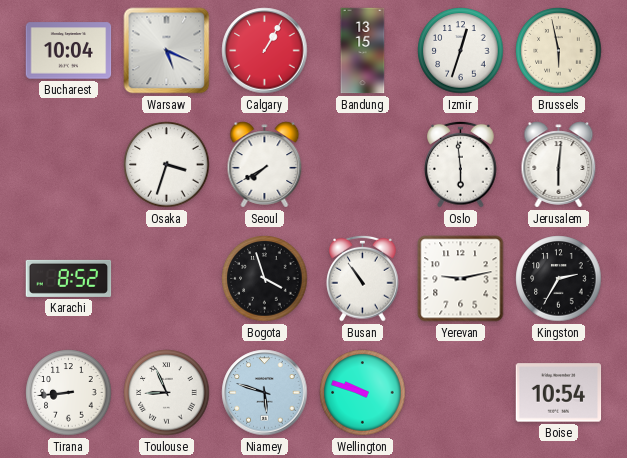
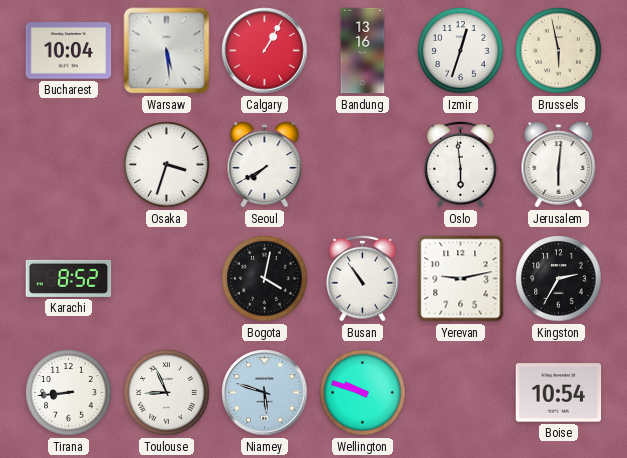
Warsaw: 5:19 -> 5:29 (167, 51)
Bandung: 13:15 -> 13:16 (363, 51)
Bogota: 3:57 -> 4:02 (265, 279)
